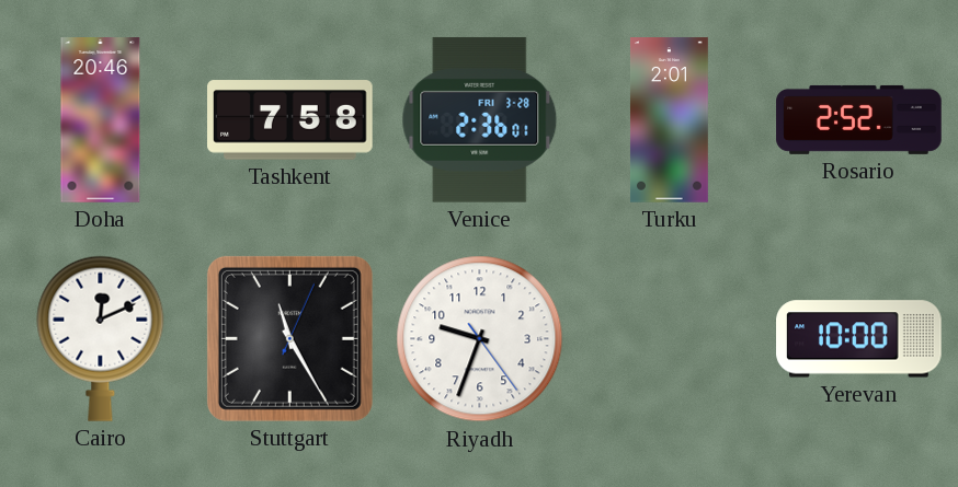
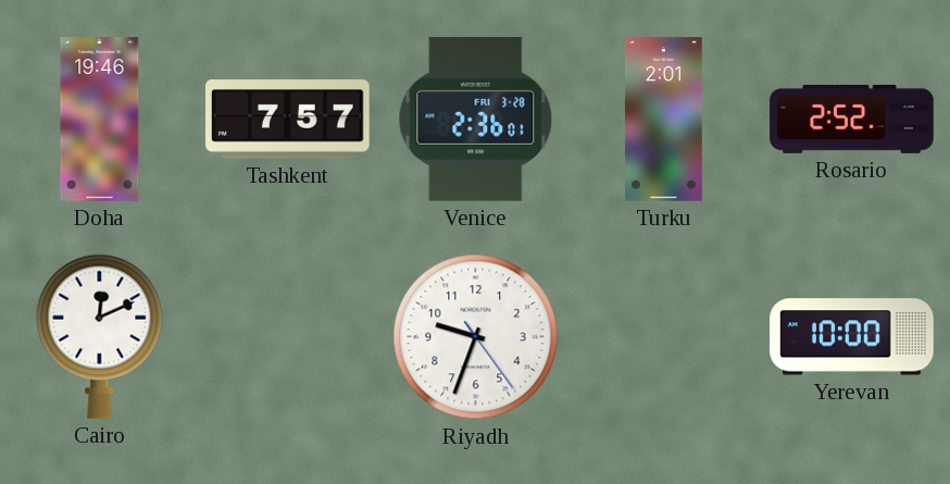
Doha: 20:46 -> 19:46 (100, 120)
Tashkent: 7:58 -> 7:57 (288, 120)
Stuttgart: 11:25 -> none (289, 338)
